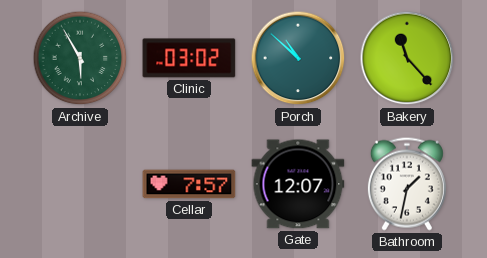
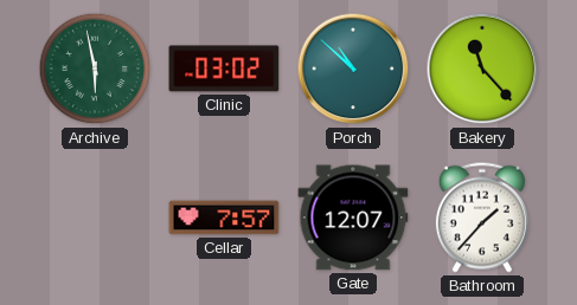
Archive: 5:55 -> 5:58 (95, 69)
Bathroom: 1:32 -> 1:37 (482, 218)
